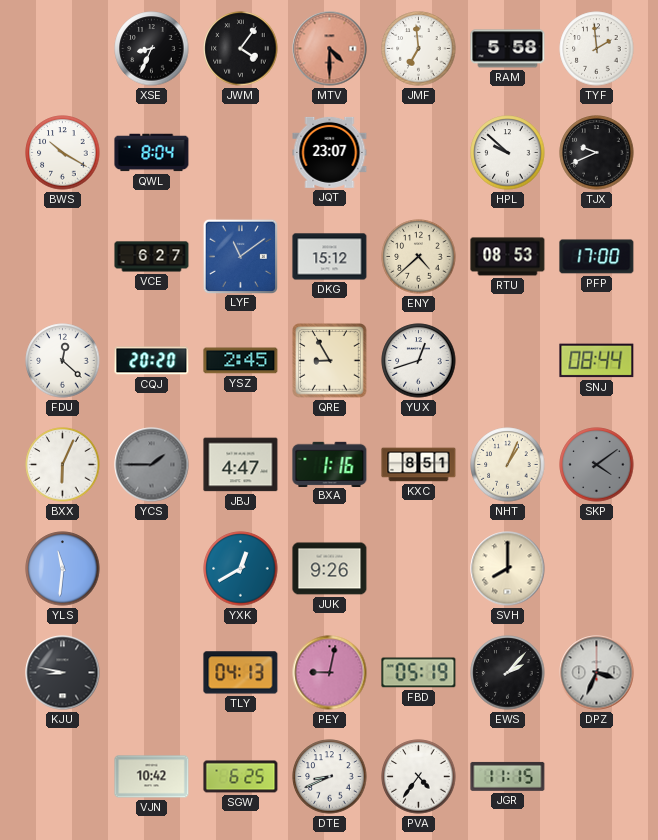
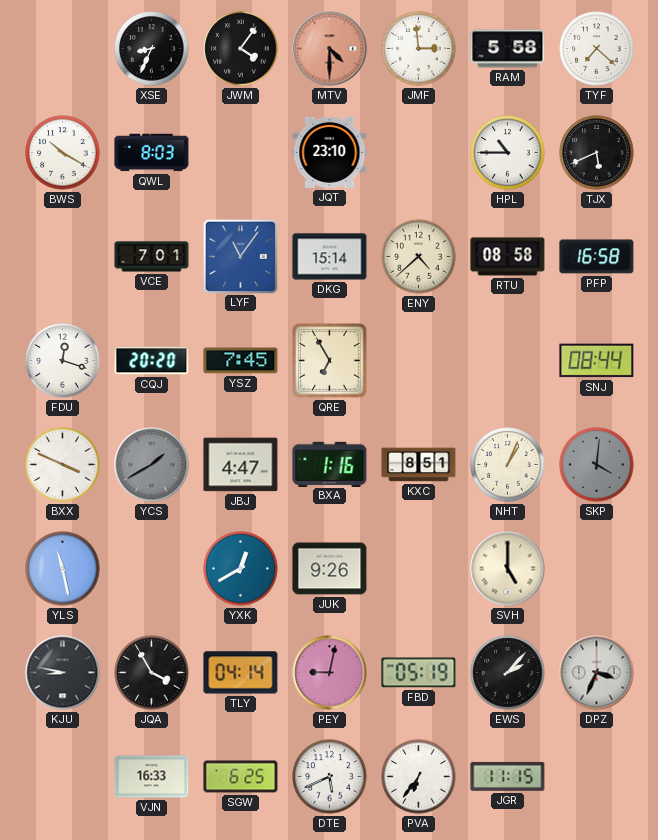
JMF: 6:59 -> 2:59 (419, 49)
TYF: 1:59 -> 7:22 (597, 49)
QWL: 8:04 -> 8:03 (152, 153)
JQT: 23:07 -> 23:10 (330, 152)
HPL: 9:52 -> 10:45 (508, 153)
TJX: 9:41 -> 5:41 (597, 153)
VCE: 6:27 -> 7:01 (152, 257)
LYF: 11:09 -> 11:06 (240, 256)
DKG: 15:12 -> 15:14 (330, 257)
RTU: 08:53 -> 08:58 (508, 257)
PFP: 17:00 -> 16:58 (597, 257)
FDU: 12:22 -> 12:18 (63, 361)
YSZ: 2:45 -> 7:45 (241, 361)
QRE: 8:55 -> 6:55 (330, 361)
YUX: 12:42 -> none (419, 361)
BXX: 6:04 -> 3:49 (63, 465)
YCS: 1:45 -> 1:40 (152, 465)
SKP: 4:09 -> 4:01 (597, 465)
YLS: 11:31 -> 11:28 (63, 569)
SVH: 8:00 -> 5:00 (508, 569)
JQA: none -> 3:55 (152, 673)
TLY: 04:13 -> 04:14 (241, 673)
VJN: 10:42 -> 16:33 (152, 777)
DTE: 8:41 -> 5:41 (330, 777)
PVA: 4:36 -> 6:36 (419, 777)
